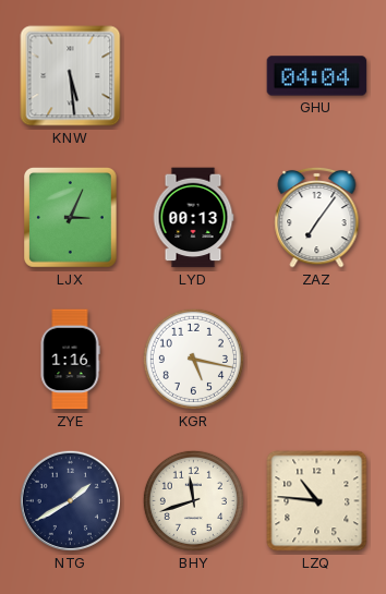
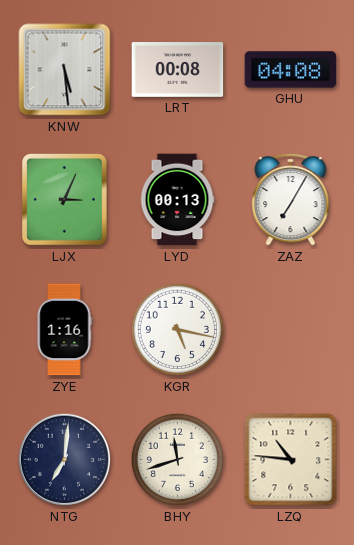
LRT: none -> 00:08 (178, 70)
GHU: 04:04 -> 04:08 (291, 70)
ZAZ: 7:06 -> 7:05 (291, 199)
NTG: 1:40 -> 7:01 (64, 459)
